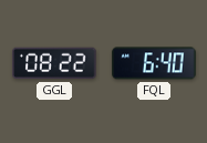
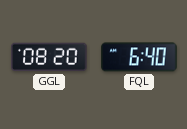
GGL: 08:22 -> 08:20 (49, 57)
